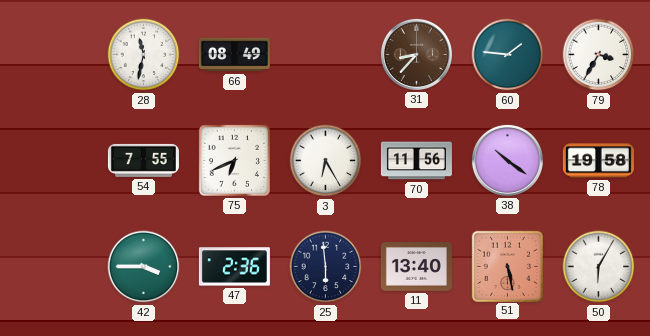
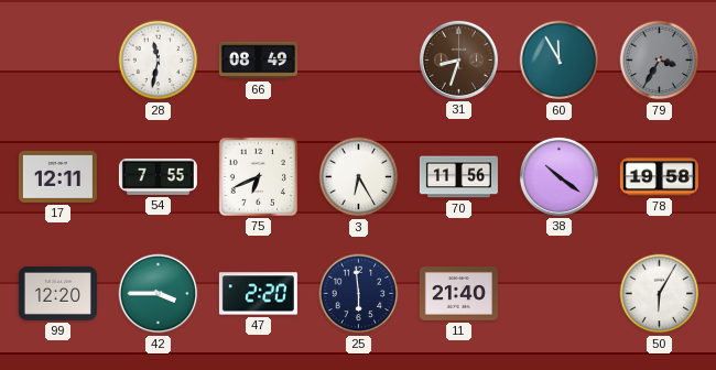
31: 8:37 -> 8:33 (458, 59)
60: 1:46 -> 11:55 (560, 61)
79 dial: white -> grey (660, 61)
17: none -> 12:11 (57, 176)
99: none -> 12:20 (57, 293)
47: 2:36 -> 2:20 (258, 294)
11: 13:40 -> 21:40 (458, 294)
51: 5:28 -> none (507, 266)
